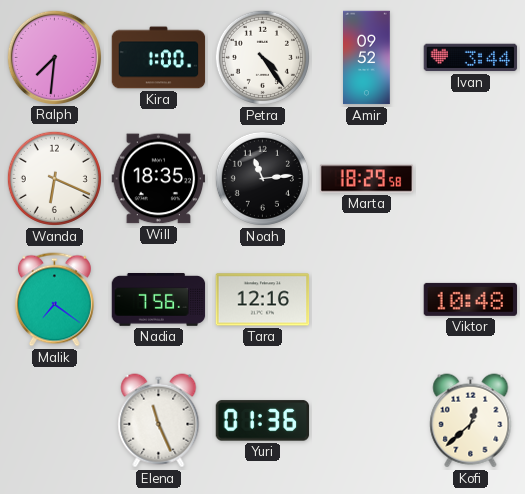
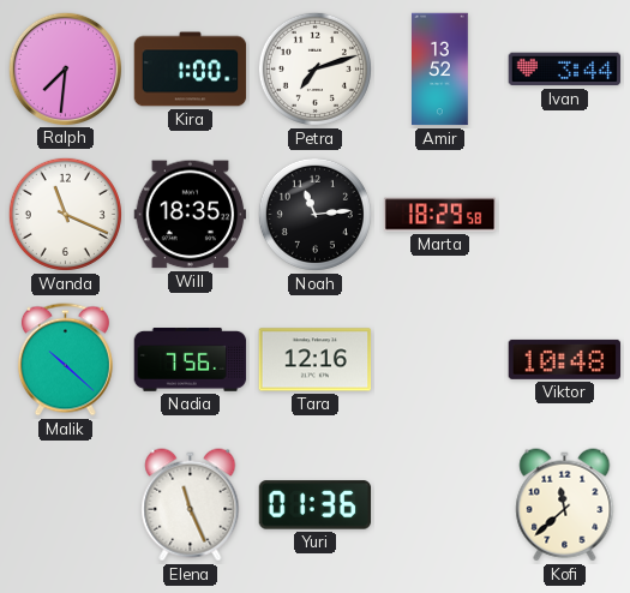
Petra: 4:24 -> 7:12 (314, 68)
Amir: 09:52 -> 13:52 (440, 70)
Wanda: 6:19 -> 11:19 (65, 214)
Malik: 7:21 -> 10:22 (65, 360)
Kofi: 12:38 -> 11:38 (565, 505)
